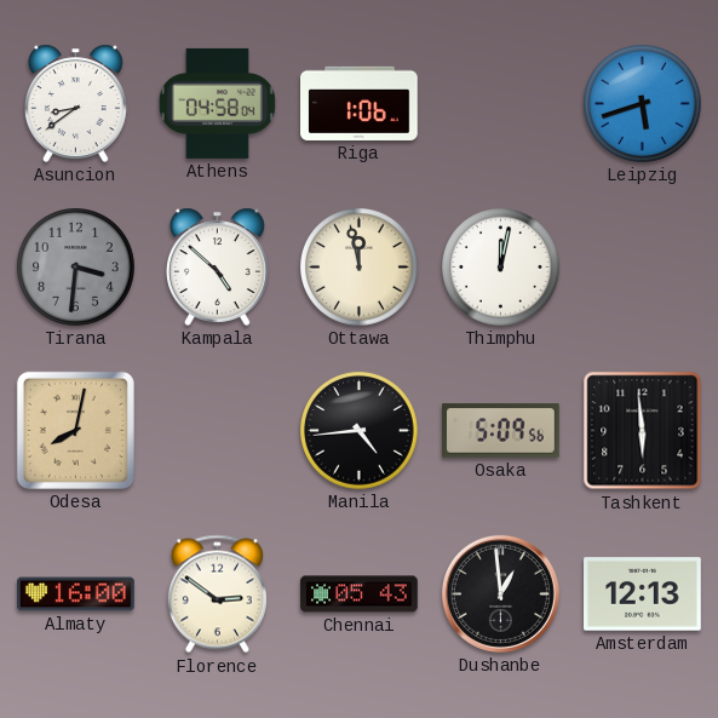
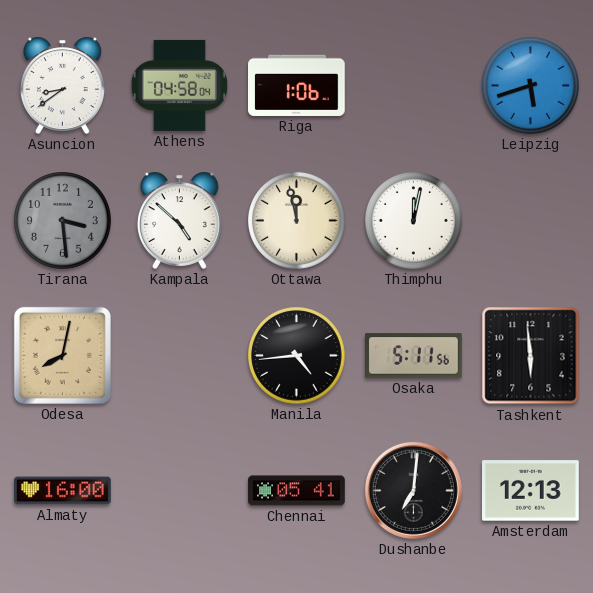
Tirana: 3:31 -> 3:29 (63, 221)
Osaka: 5:09 -> 5:11 (414, 356)
Florence: 2:51 -> none (217, 594)
Chennai: 05:43 -> 05:41 (297, 491)
Dushanbe: 12:59 -> 7:01 (413, 490)
